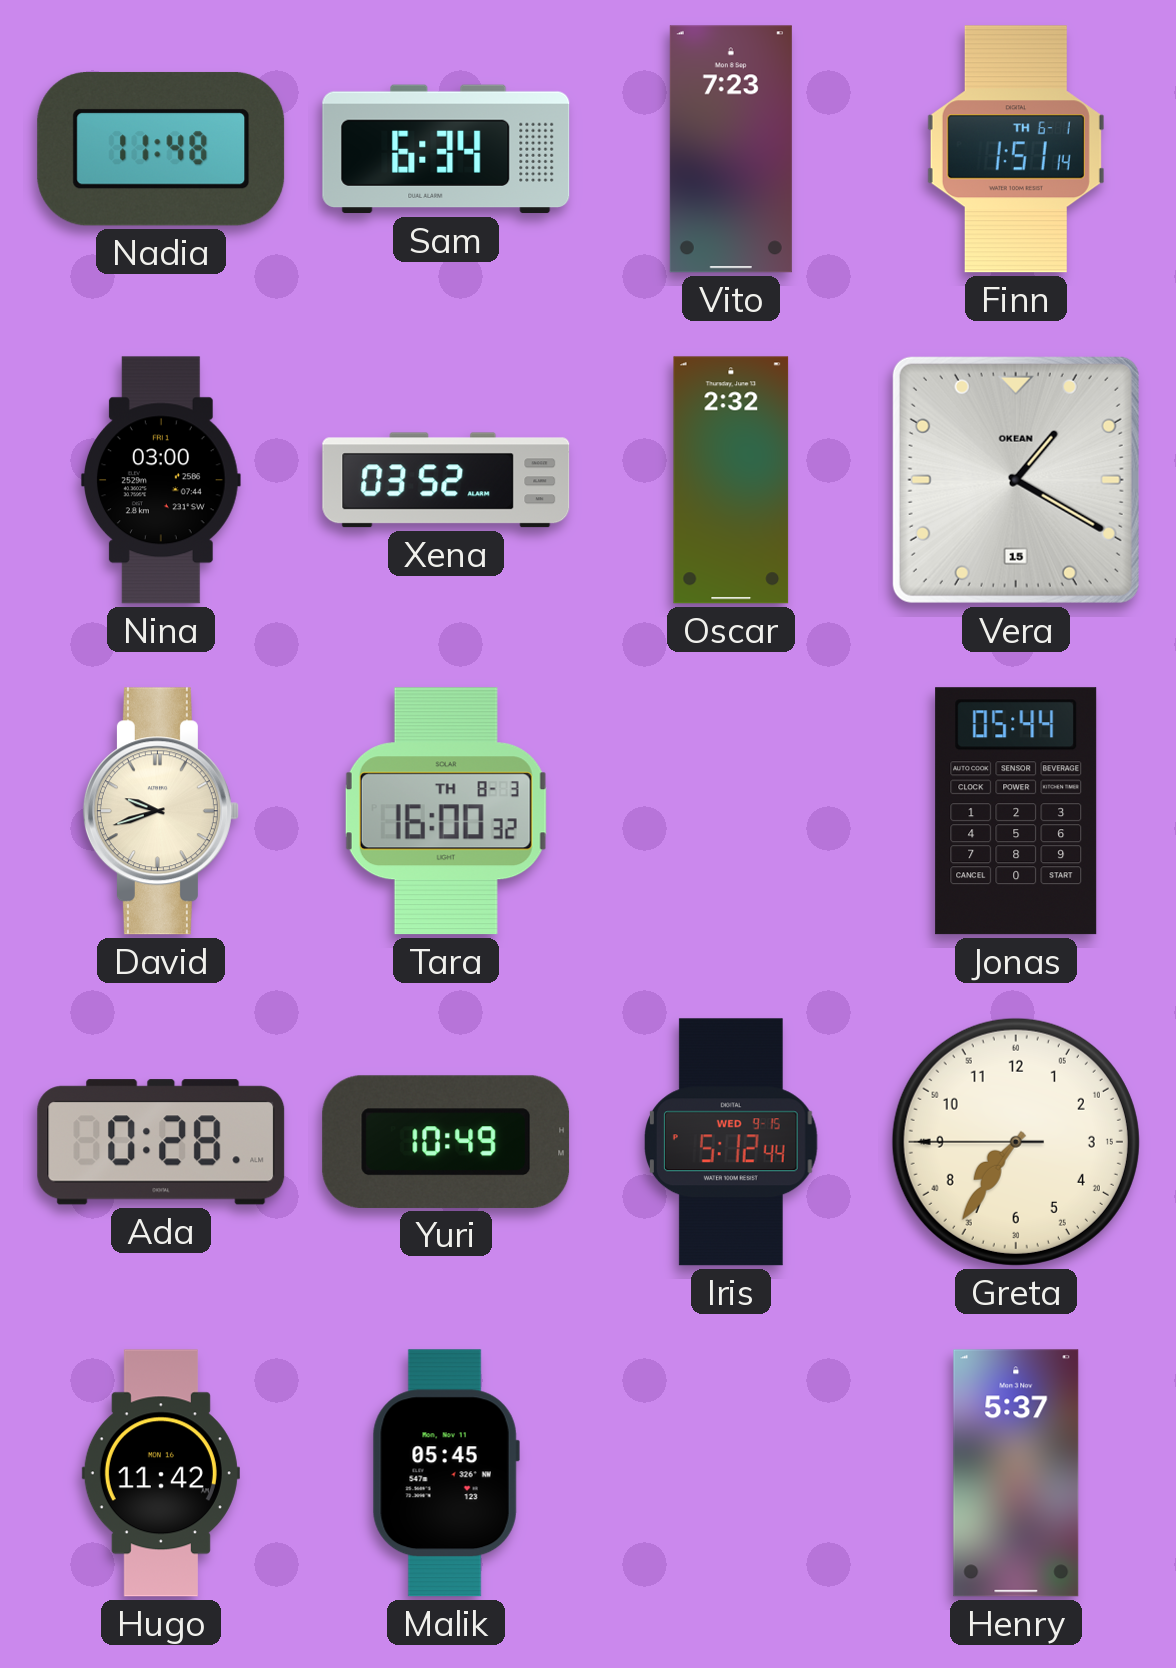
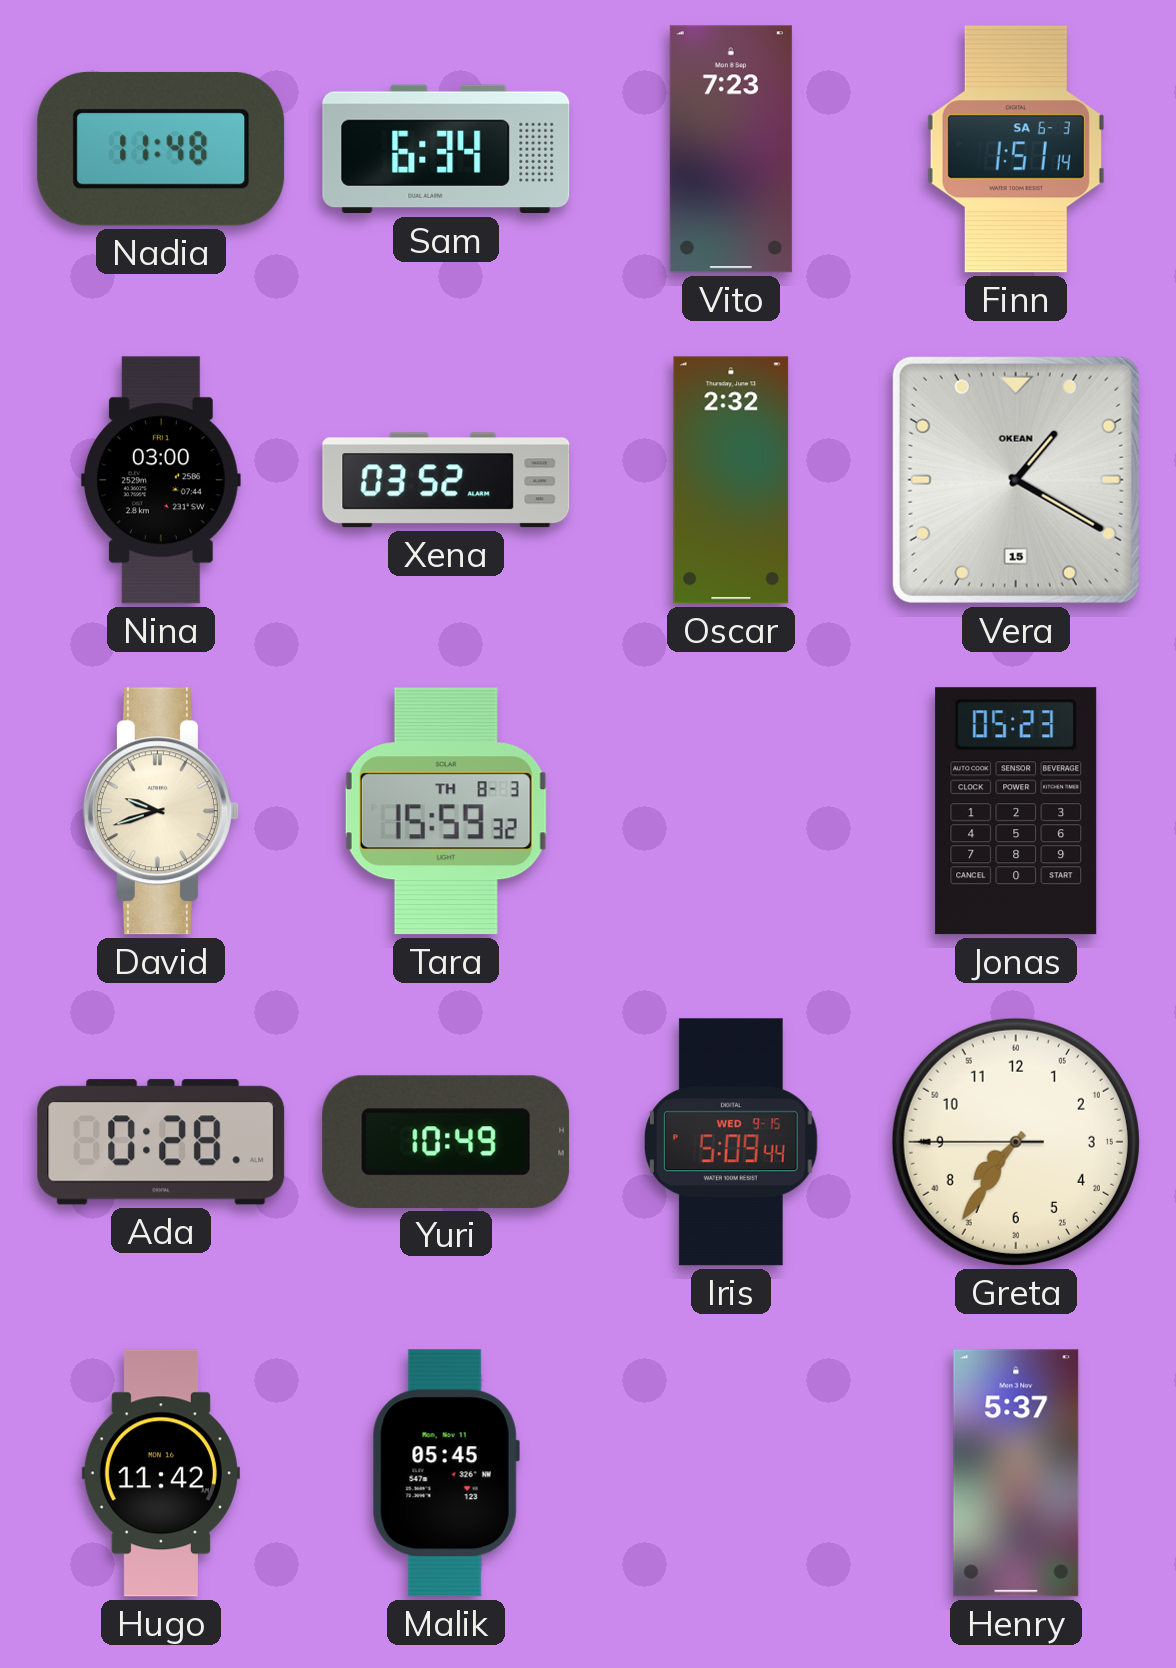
Finn date: TH 6-1 -> SA 6-3 (1016, 149)
Tara: 16:00 -> 15:59 (446, 811)
Jonas: 05:44 -> 05:23 (1016, 811)
Iris: 5:12 -> 5:09 (731, 1142)
